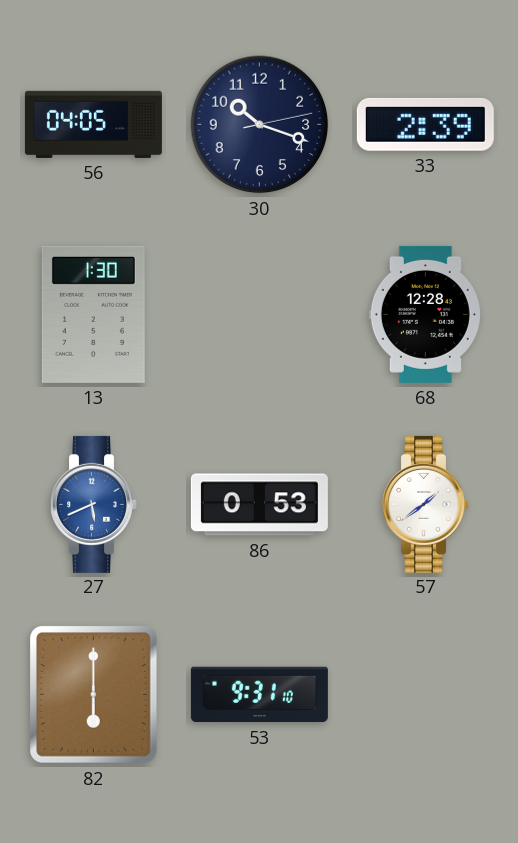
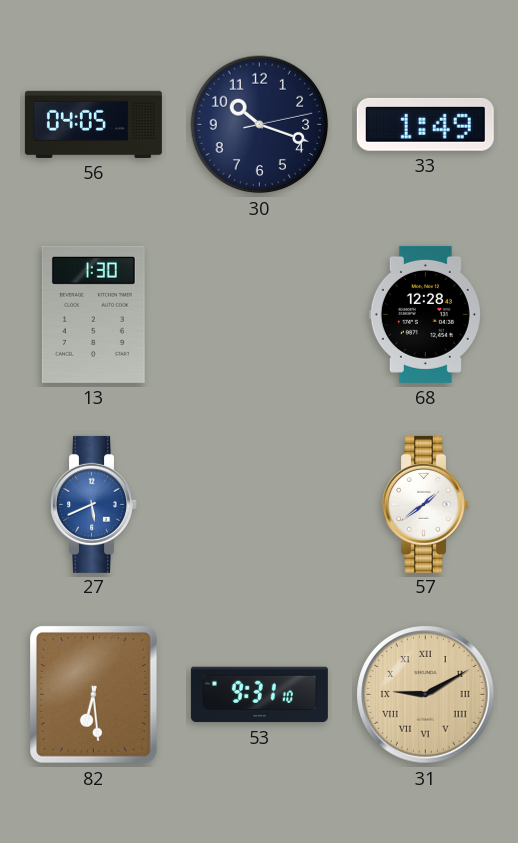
33: 2:39 -> 1:49 (425, 124)
86: 0:53 -> none (259, 505)
82: 6:00 -> 6:29 (94, 695)
31: none -> 9:10 (426, 695)
